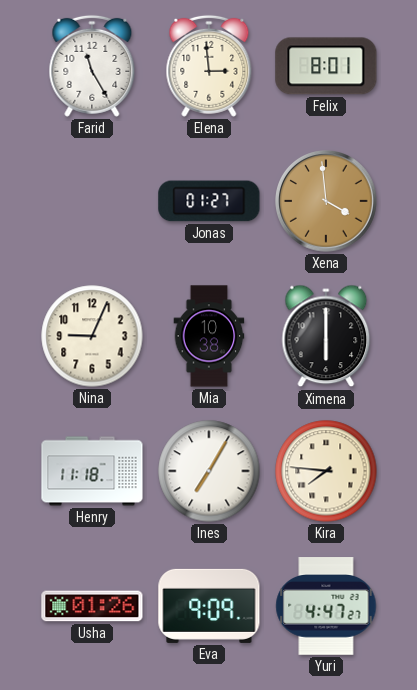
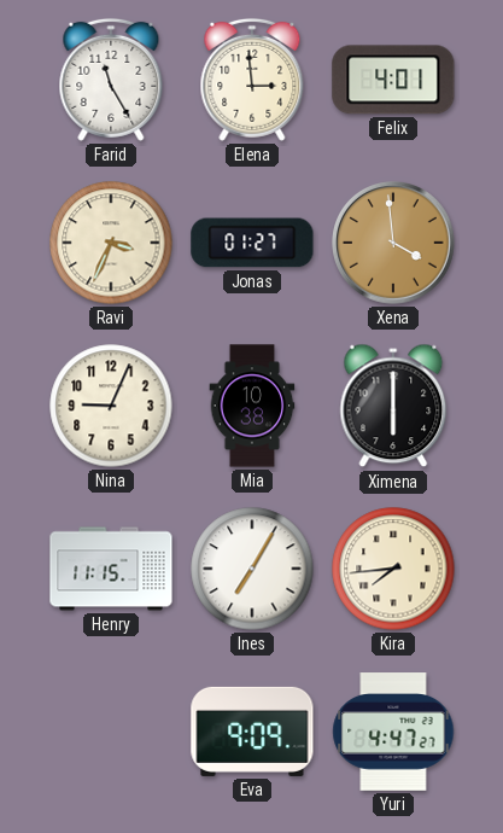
Felix: 8:01 -> 4:01 (393, 80)
Ravi: none -> 3:34 (111, 243)
Henry: 11:18 -> 11:15 (111, 569)
Kira: 7:46 -> 7:44 (393, 569)
Usha: 01:26 -> none (92, 606)
